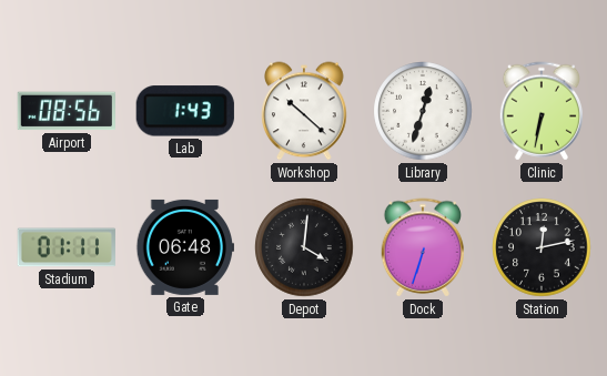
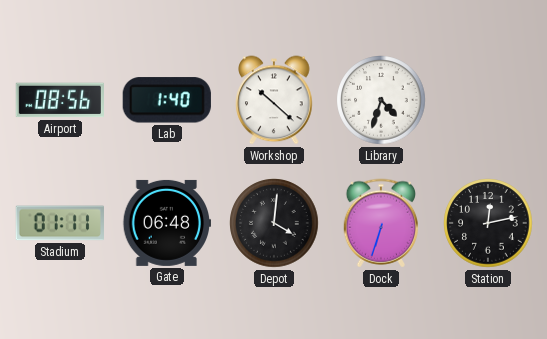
Lab: 1:43 -> 1:40 (167, 100)
Library: 12:33 -> 4:33 (381, 100)
Clinic: 6:32 -> none (542, 111)
